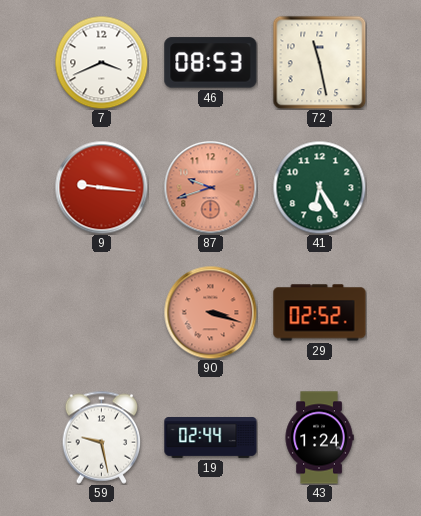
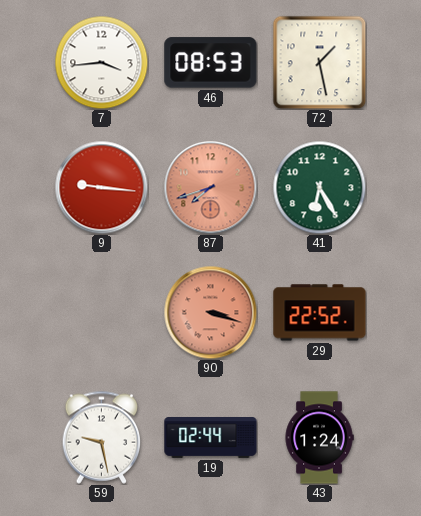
7: 3:41 -> 3:44 (101, 62)
72: 11:28 -> 1:28 (319, 62)
87: 9:42 -> 7:42 (210, 187)
29: 02:52 -> 22:52 (320, 313)
